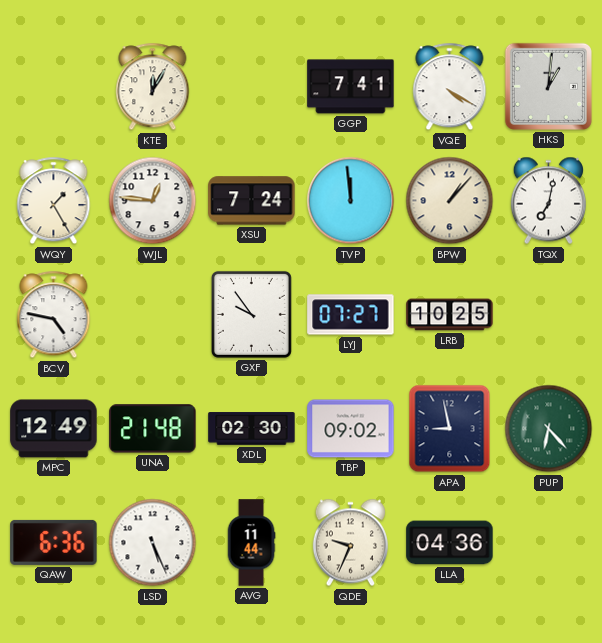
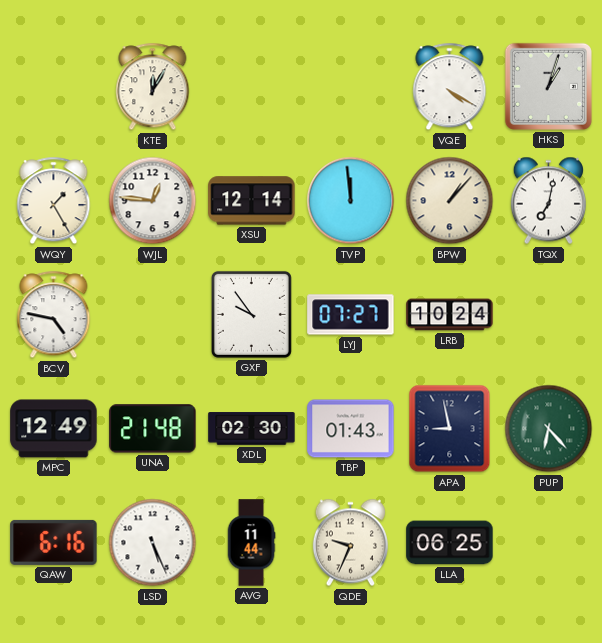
GGP: 7:41 -> none (351, 87)
HKS: 1:01 -> 1:03 (548, 86)
XSU: 7:24 -> 12:14 (252, 201)
LRB: 10:25 -> 10:24 (450, 315)
TBP: 09:02 -> 01:43 (351, 429)
QAW: 6:36 -> 6:16 (54, 542)
LLA: 04:36 -> 06:25 (450, 543)
